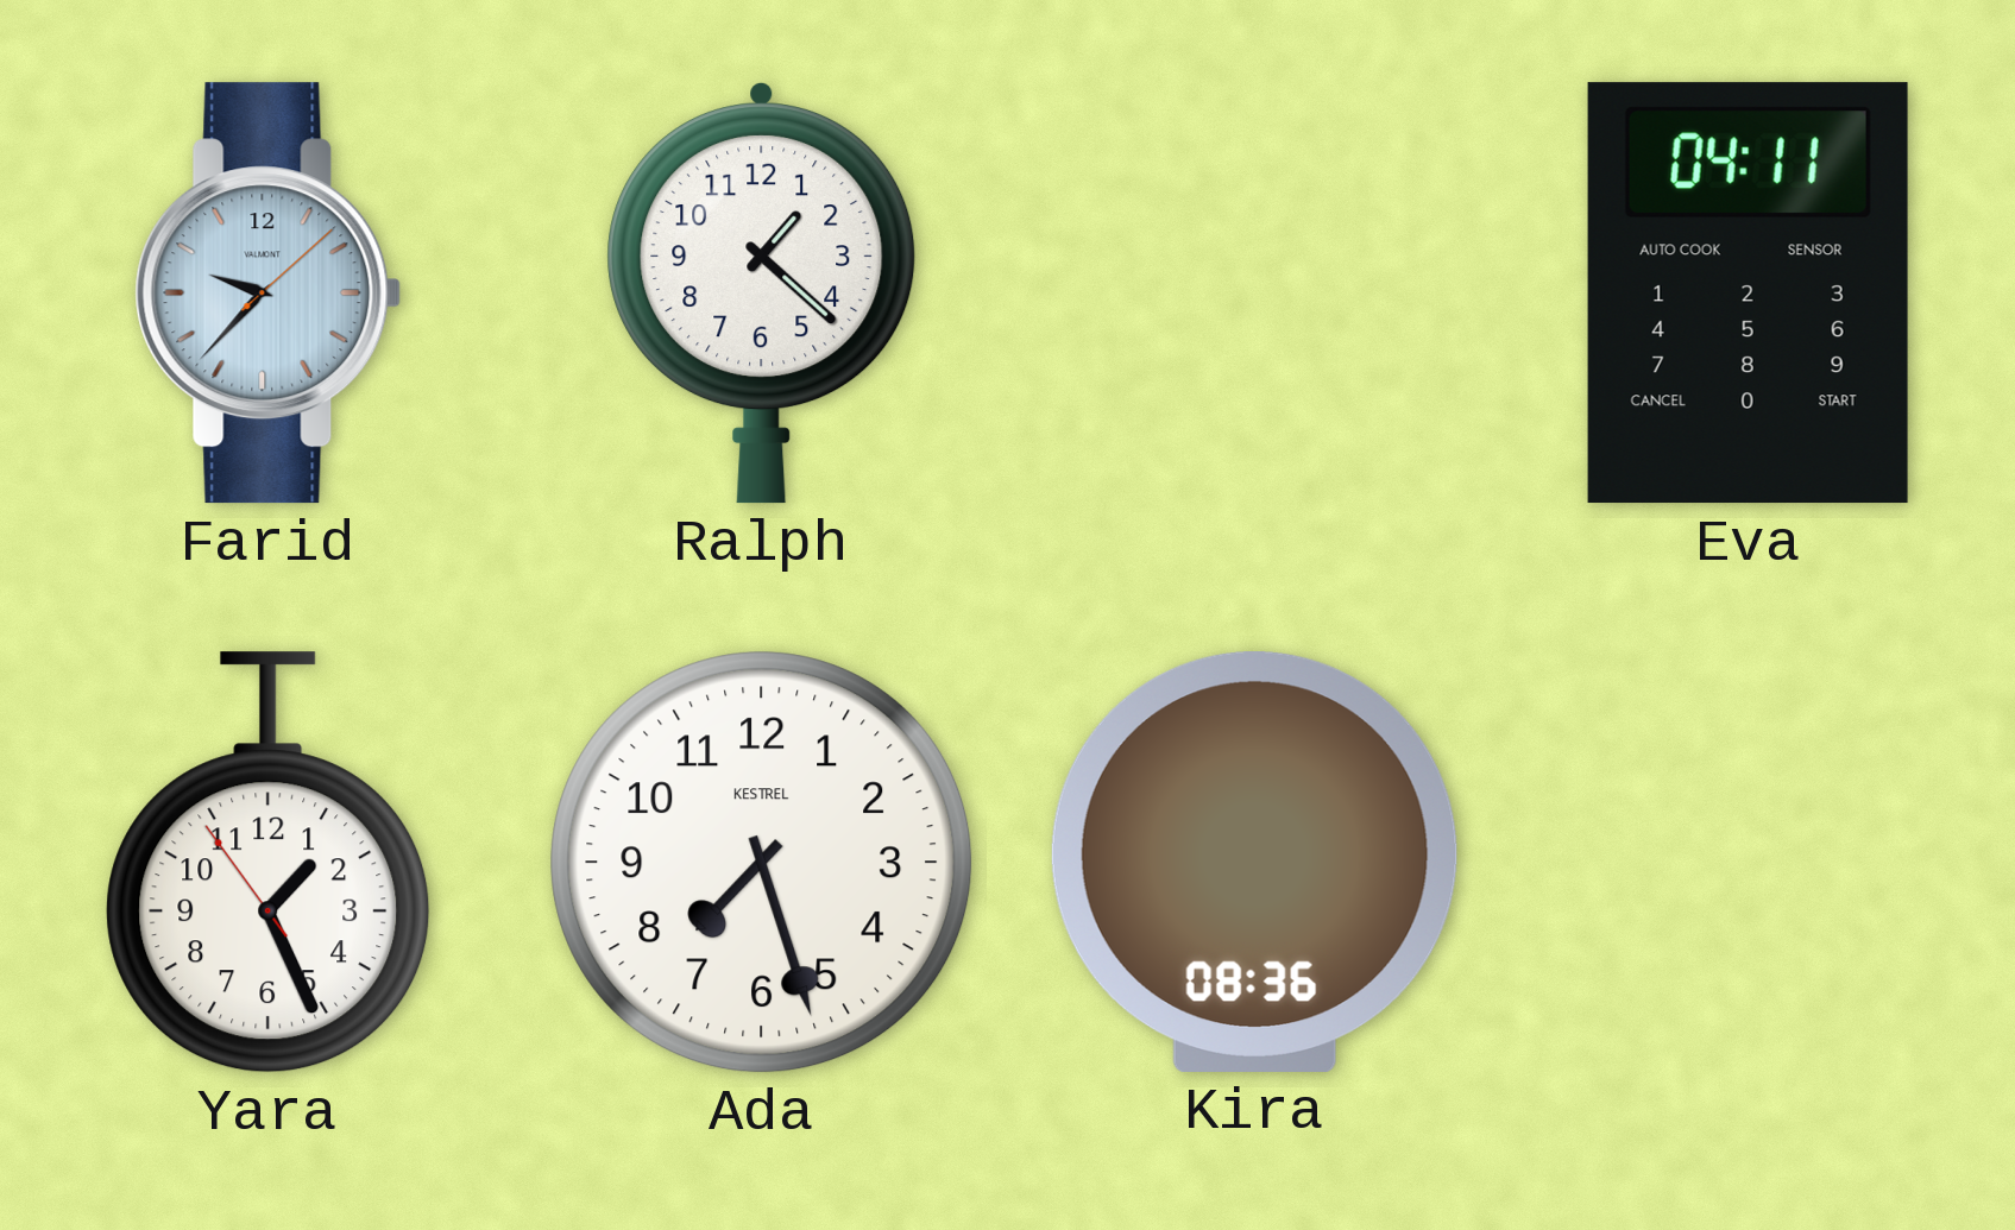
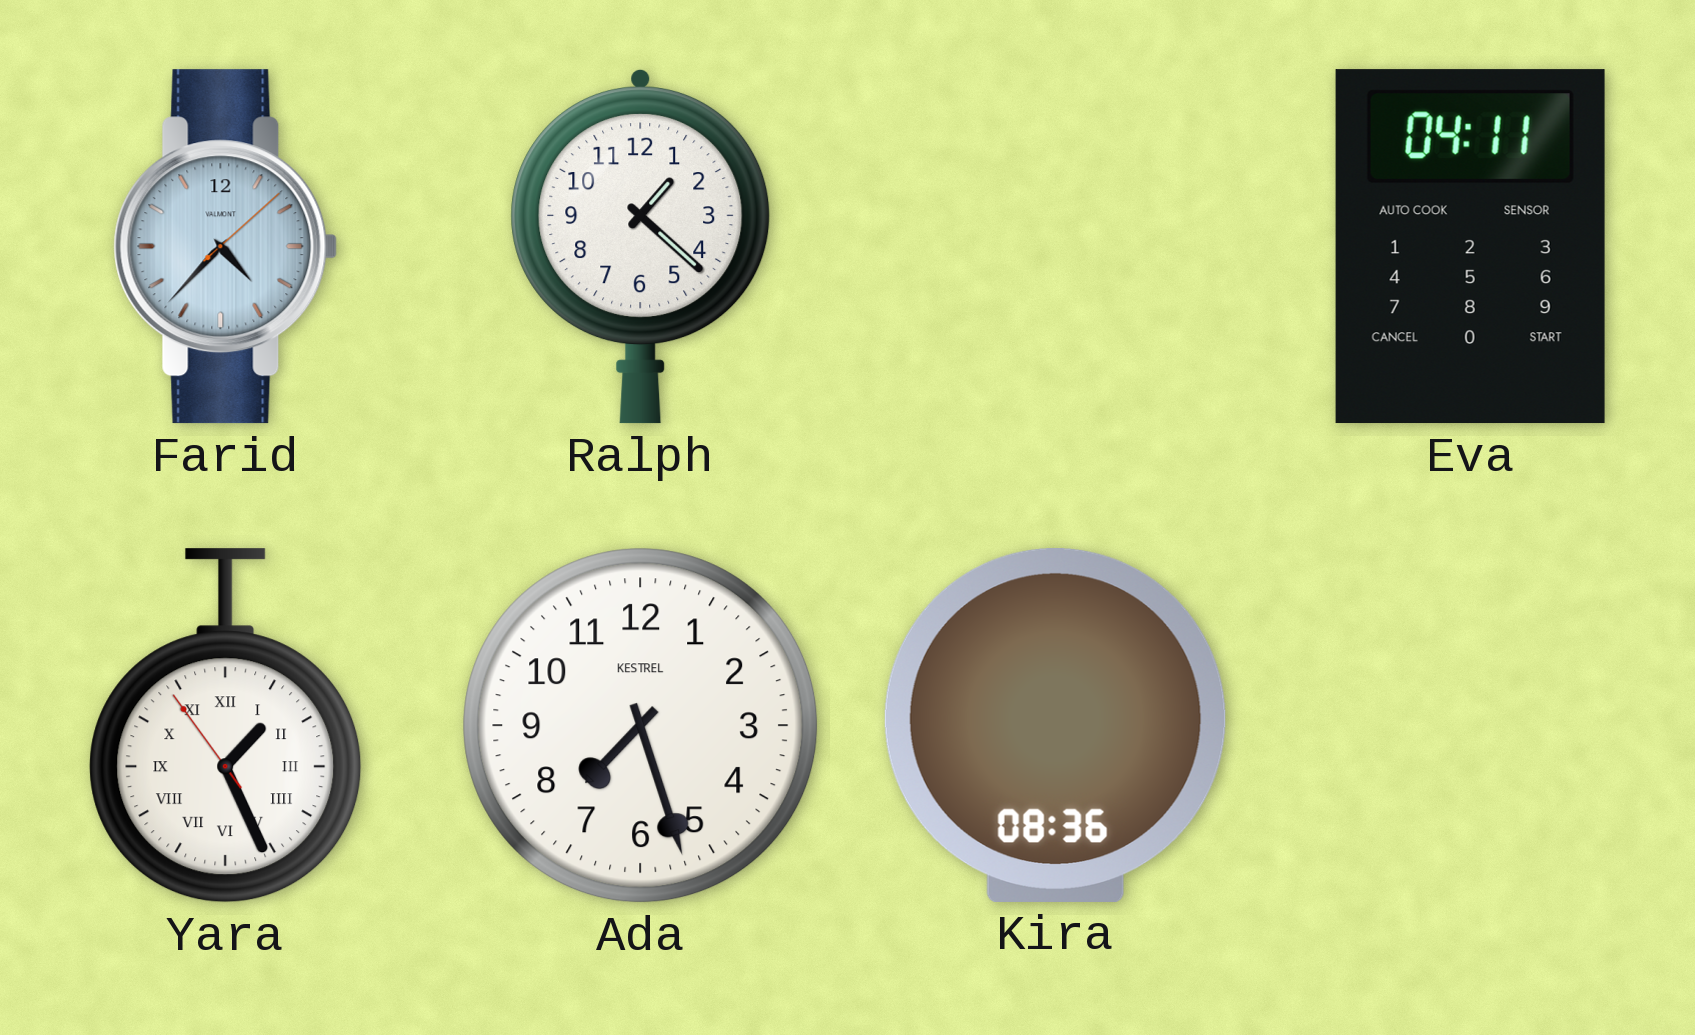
Farid: 9:37 -> 4:37 (226, 247)
Yara numerals: Arabic -> Roman (226, 726)
